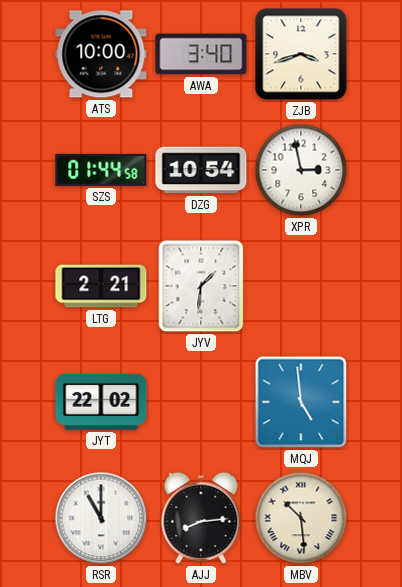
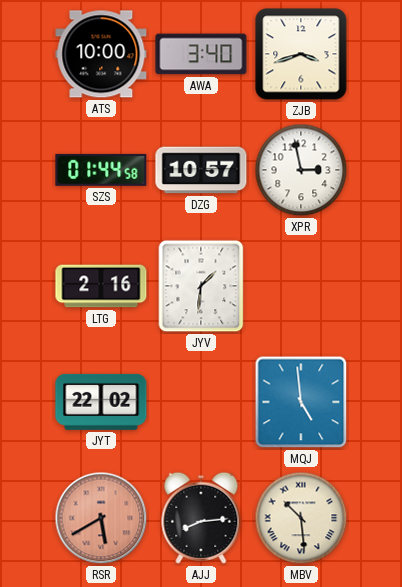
DZG: 10:54 -> 10:57 (201, 170)
LTG: 2:21 -> 2:16 (101, 286)
RSR: 11:00 -> 5:40 (101, 518)
RSR dial: white -> salmon (101, 518)
